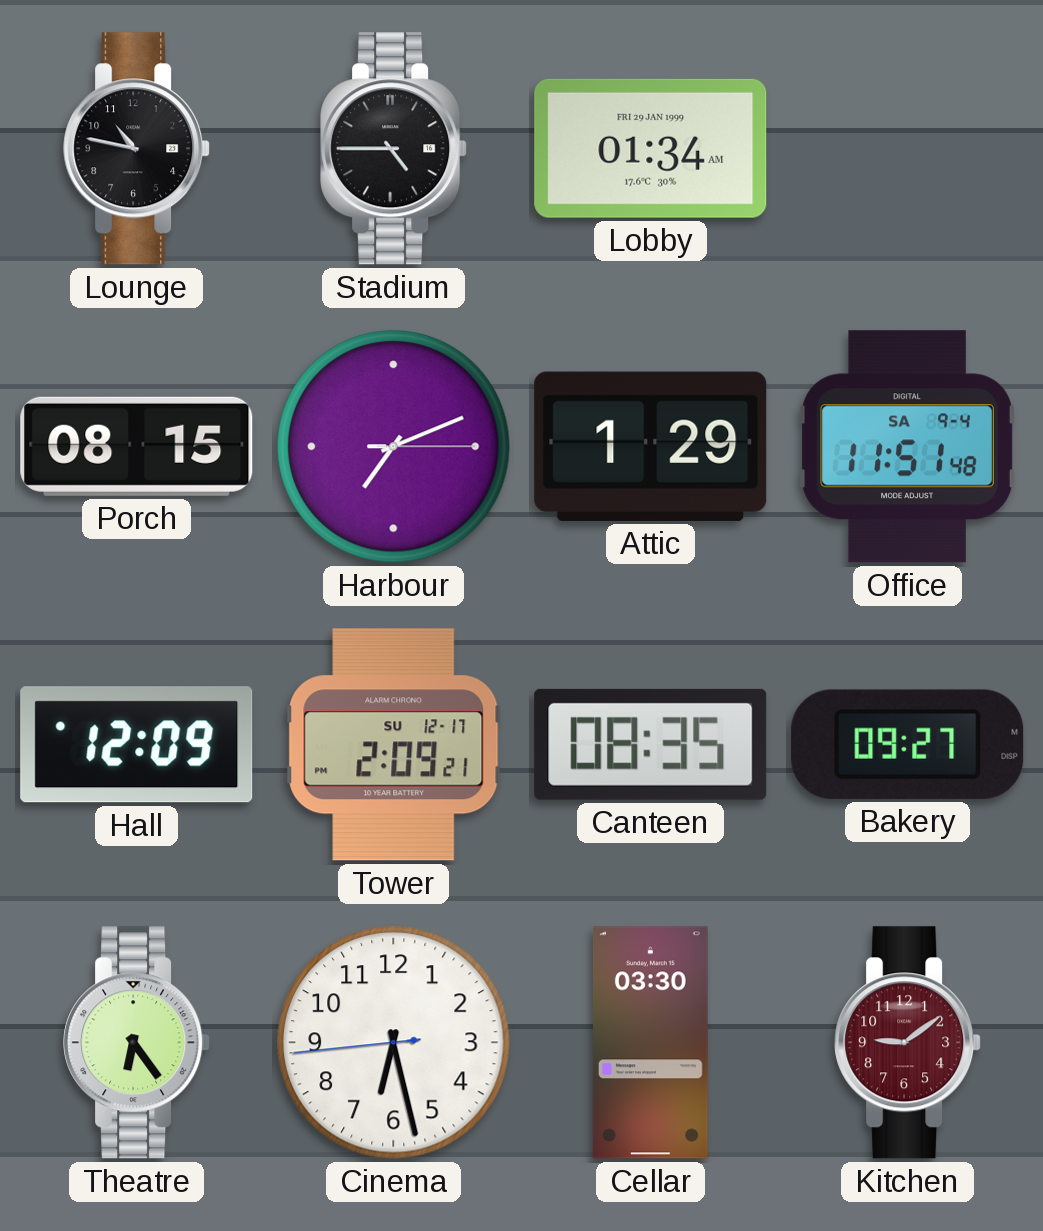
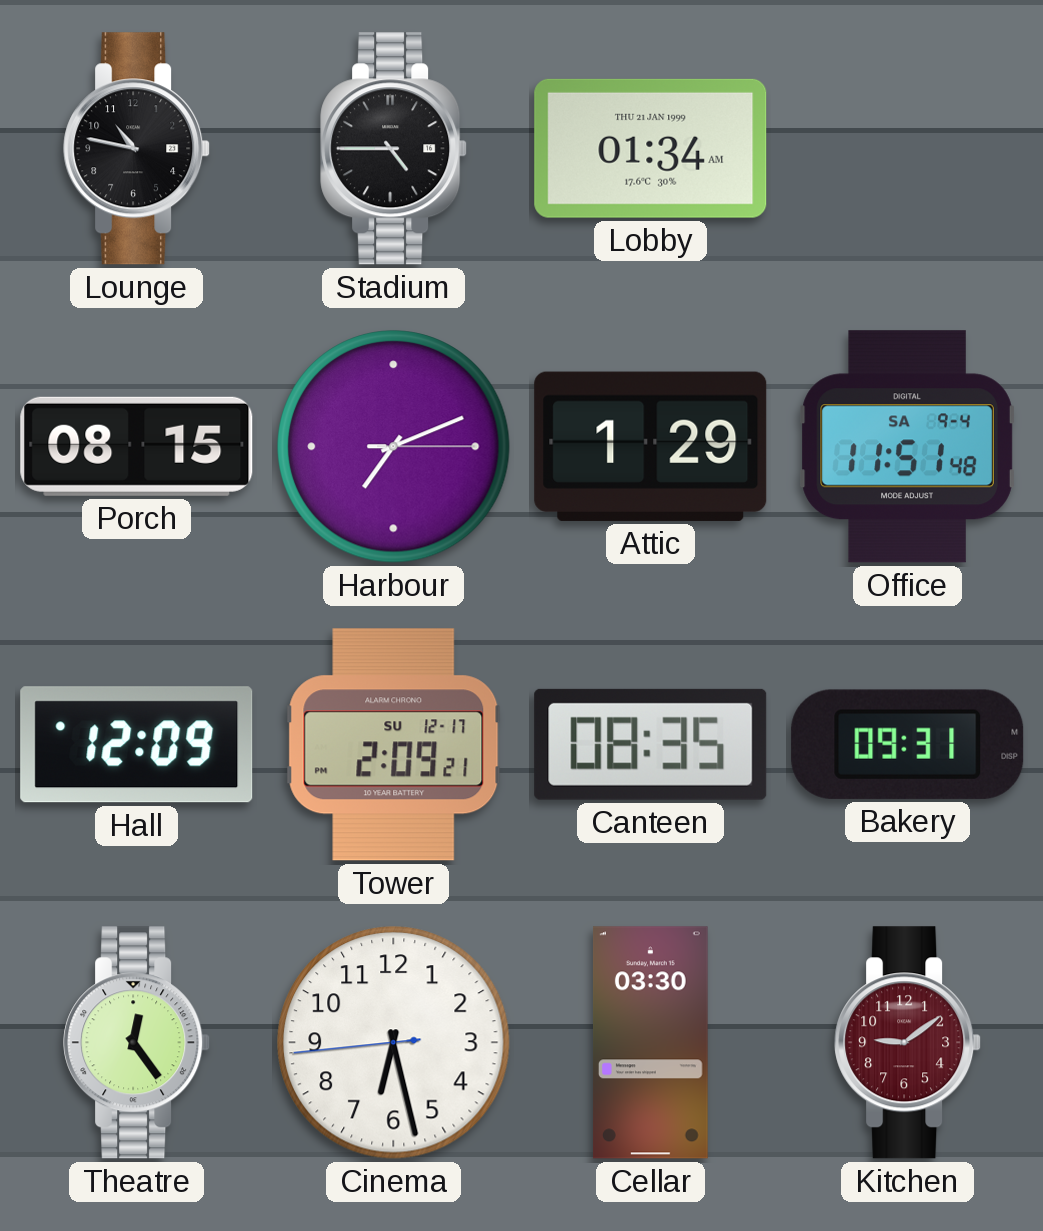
Lobby date: FRI 29 JAN 1999 -> THU 21 JAN 1999 (651, 148)
Bakery: 09:27 -> 09:31 (908, 744)
Theatre: 6:24 -> 12:24 (137, 1043)
